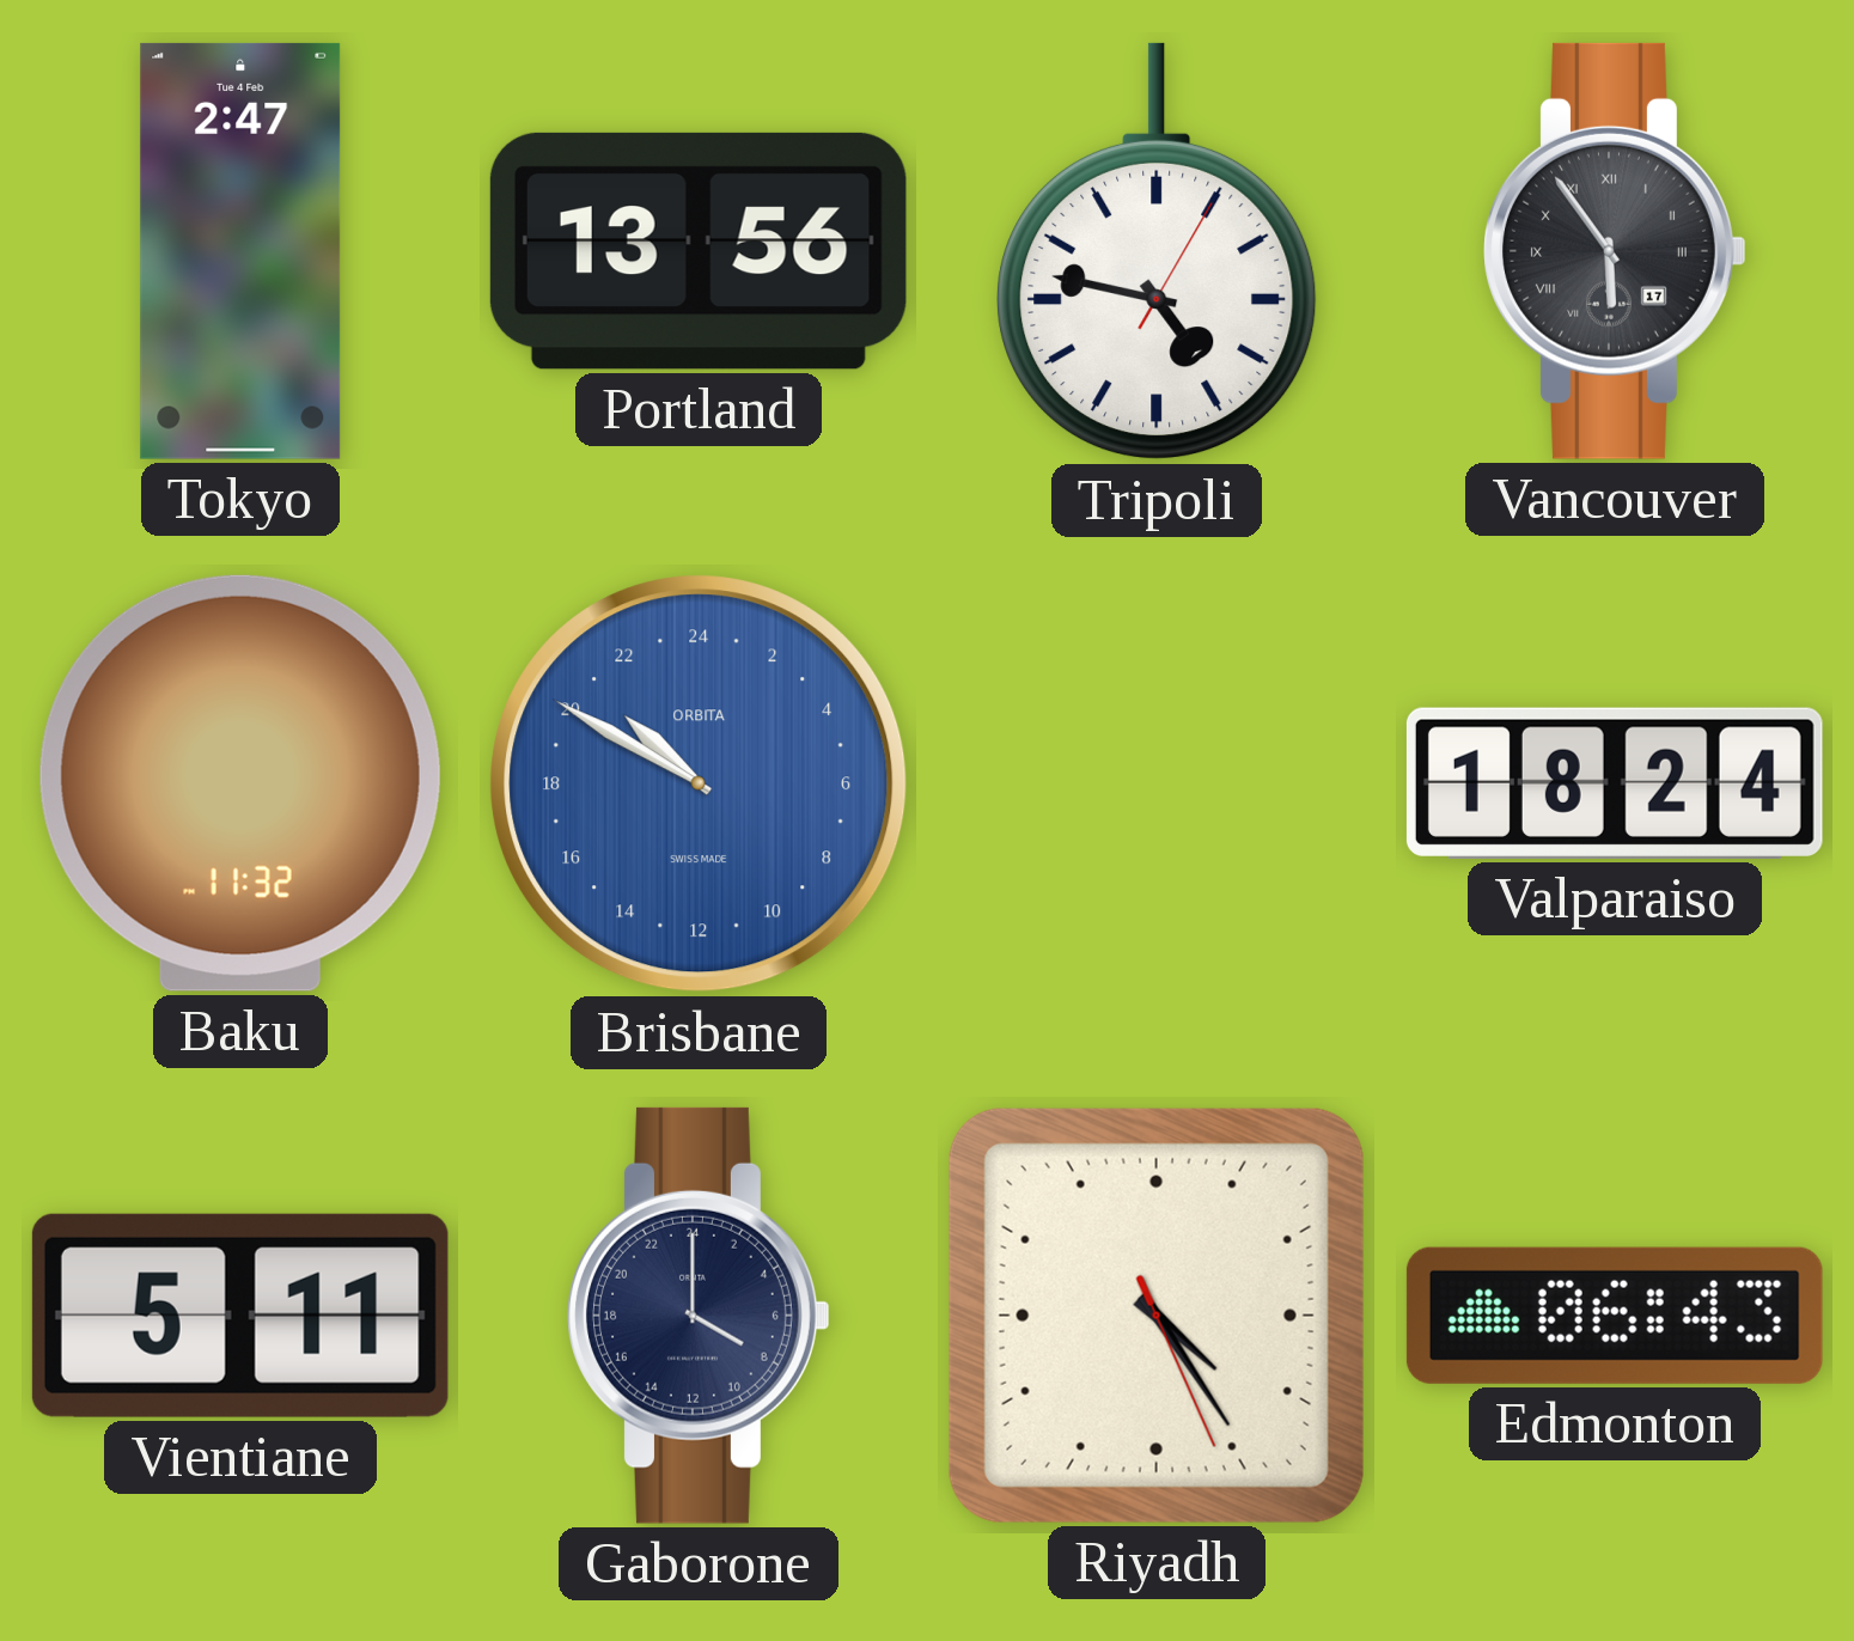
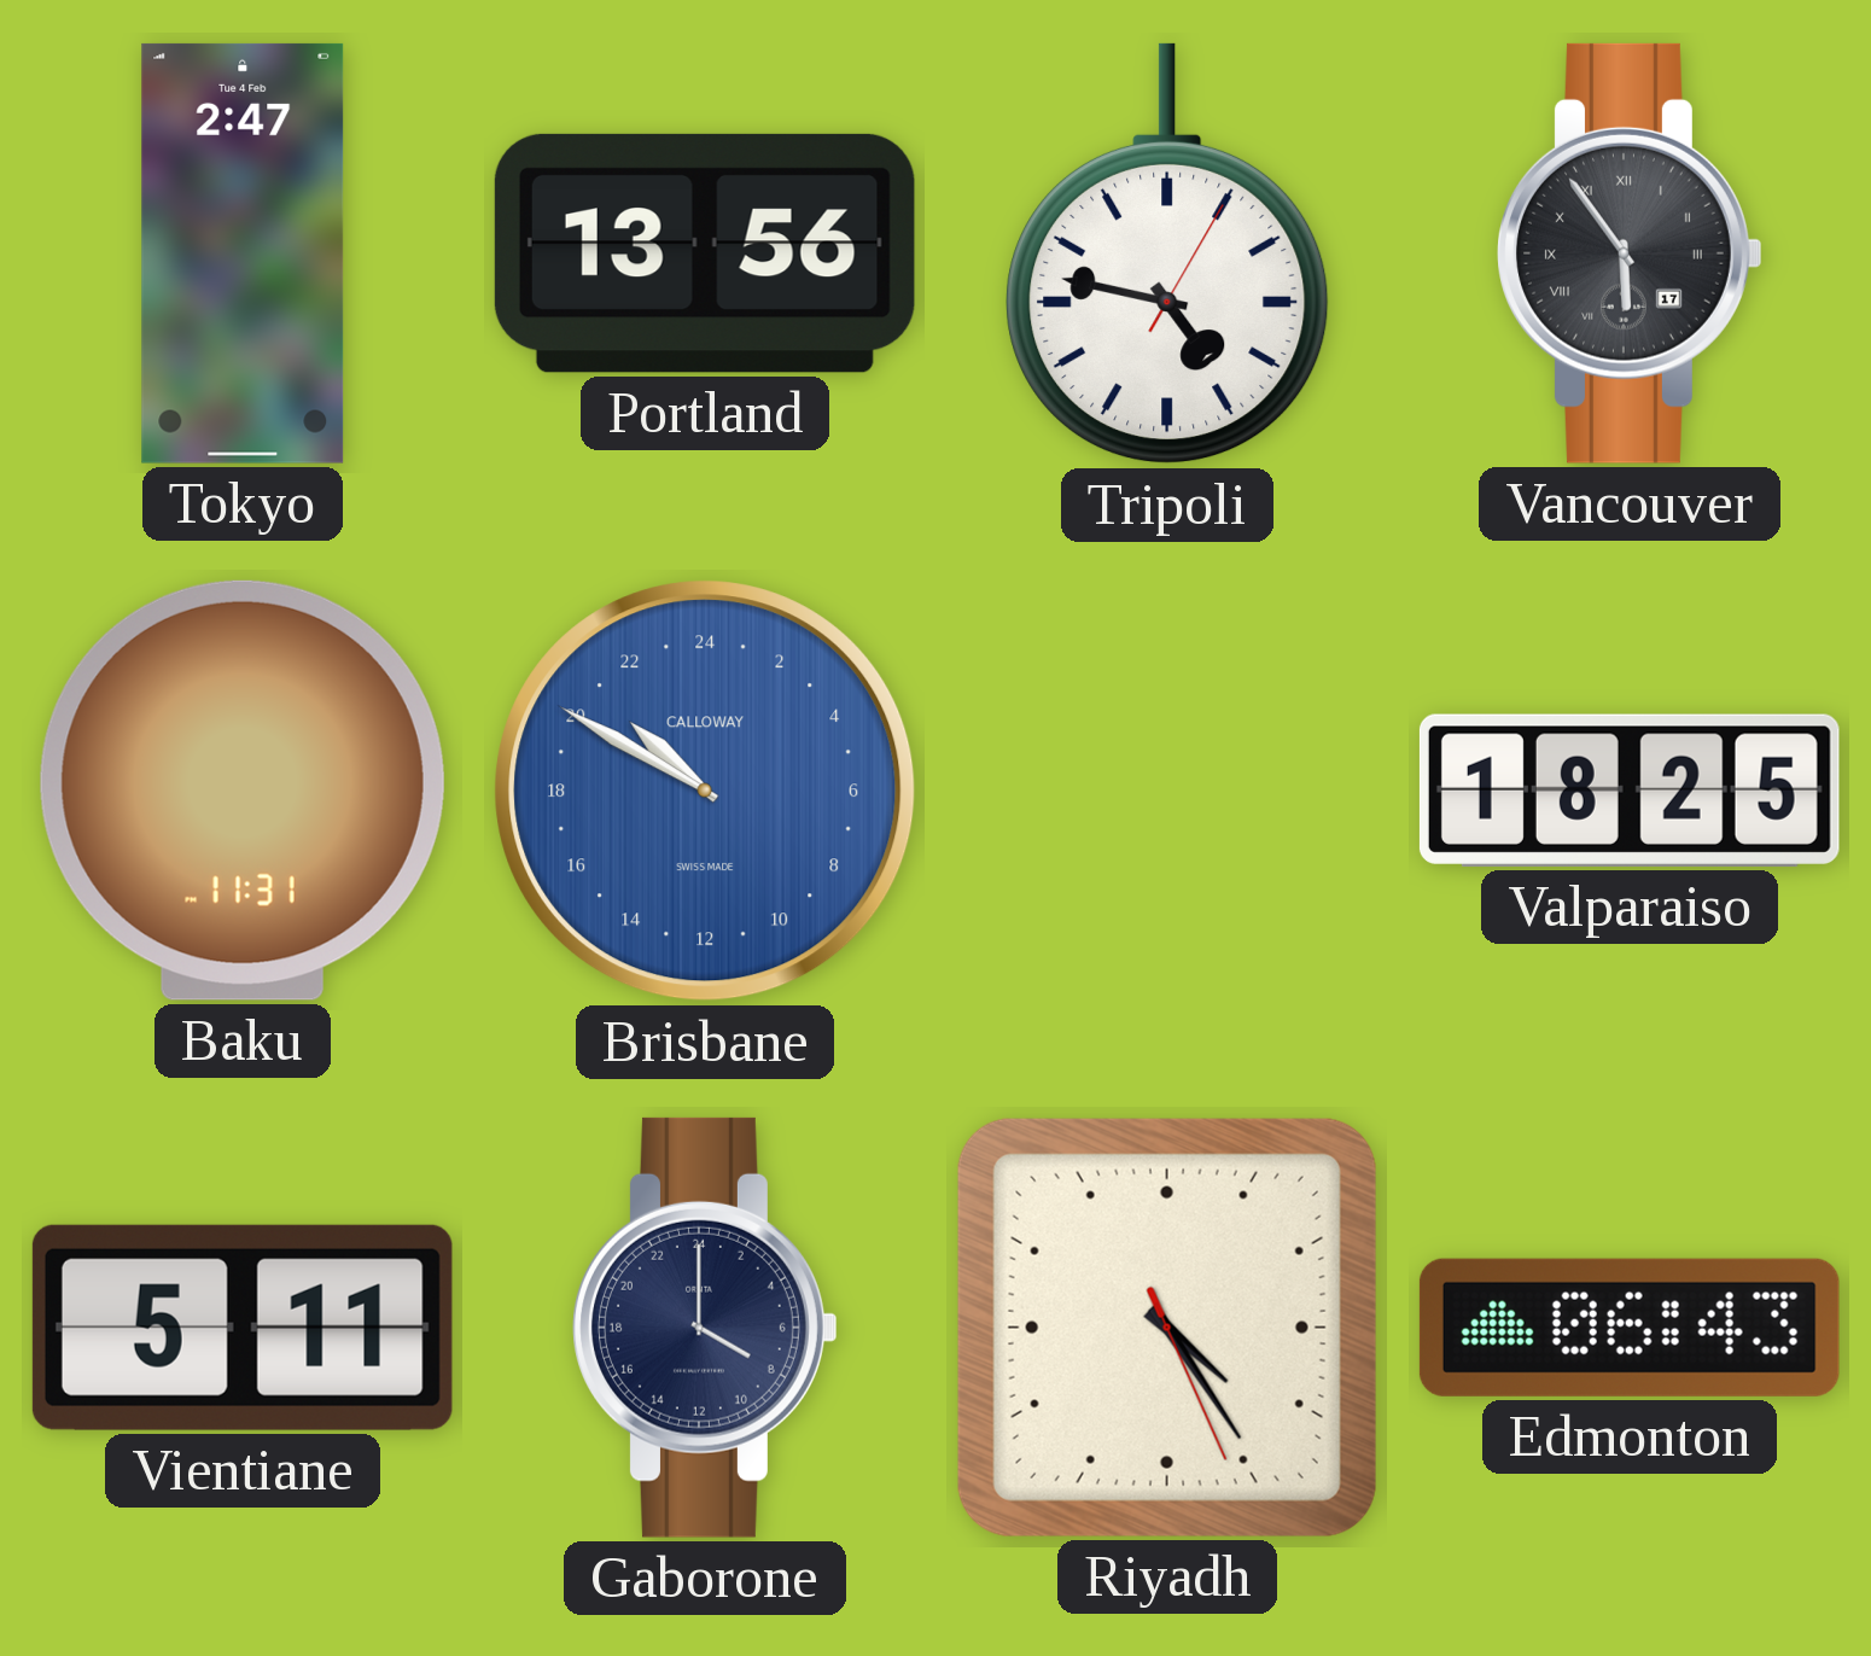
Baku: 11:32 -> 11:31 (243, 791)
Brisbane brand: ORBITA -> CALLOWAY (705, 791)
Valparaiso: 18:24 -> 18:25 (1630, 791)
